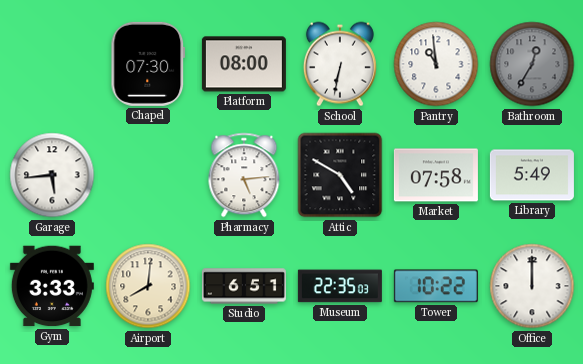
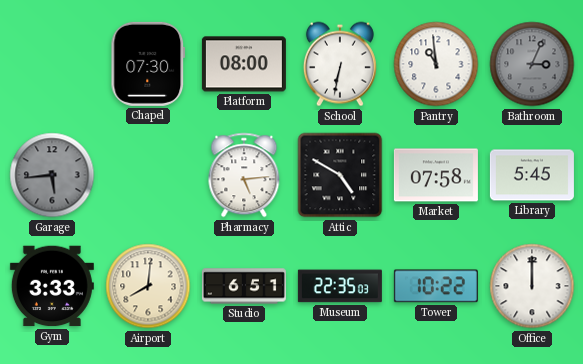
Bathroom: 12:35 -> 3:04 (532, 64)
Garage dial: white -> grey (52, 175)
Library: 5:49 -> 5:45 (532, 175)
